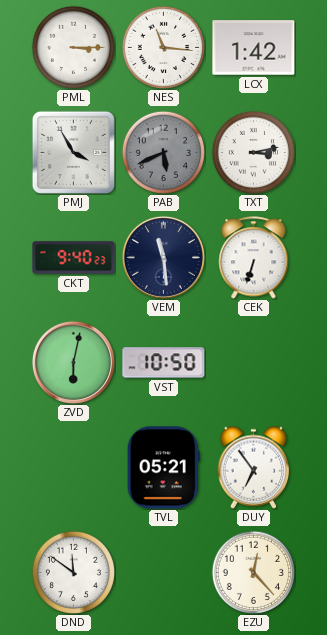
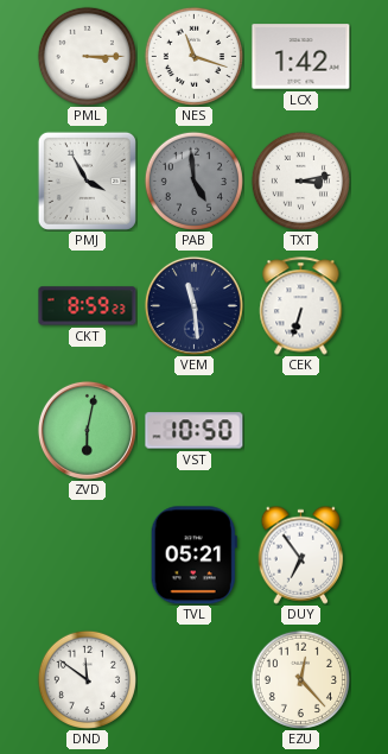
NES: 11:16 -> 11:18 (193, 56)
PAB: 5:41 -> 4:59 (193, 180)
CKT: 9:40 -> 8:59 (88, 306)
